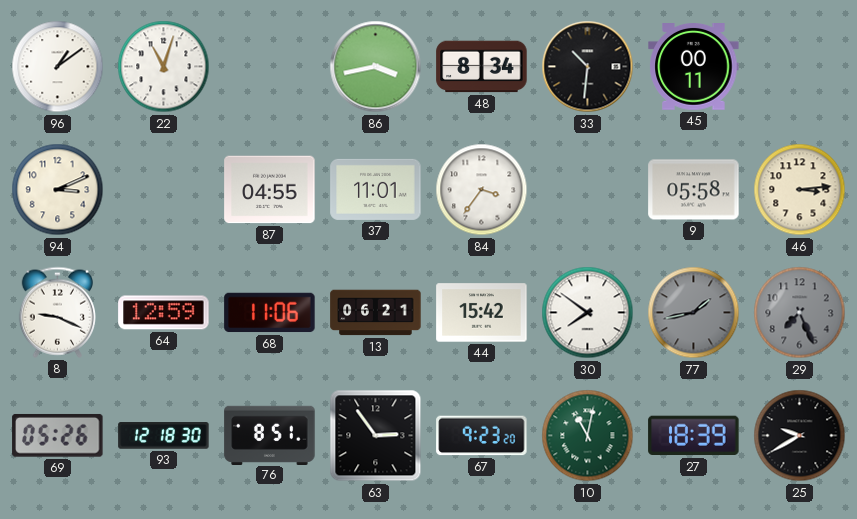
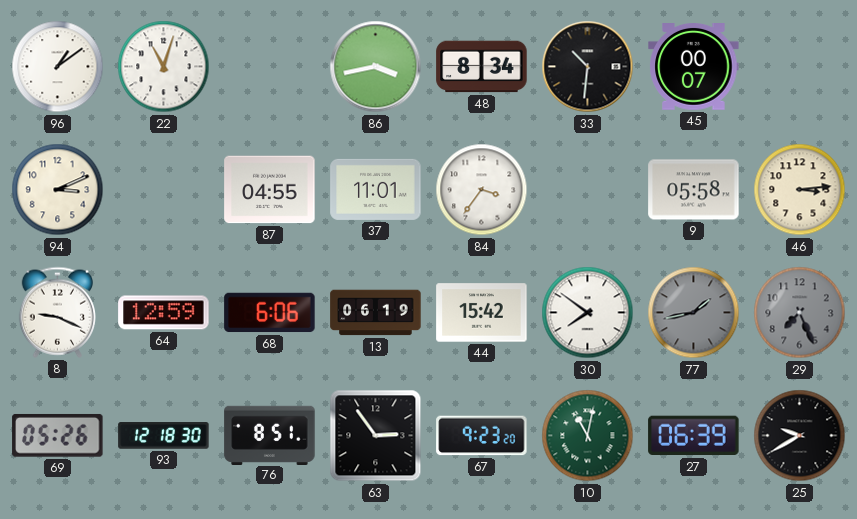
45: 00:11 -> 00:07 (694, 67)
68: 11:06 -> 6:06 (270, 313)
13: 06:21 -> 06:19 (376, 313)
27: 18:39 -> 06:39 (694, 436)
